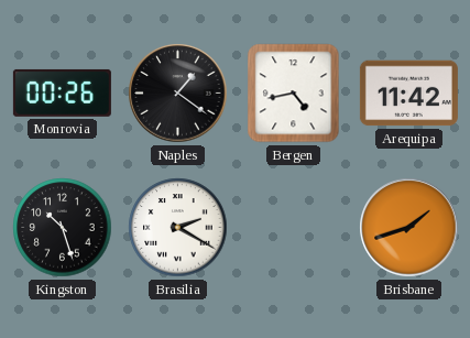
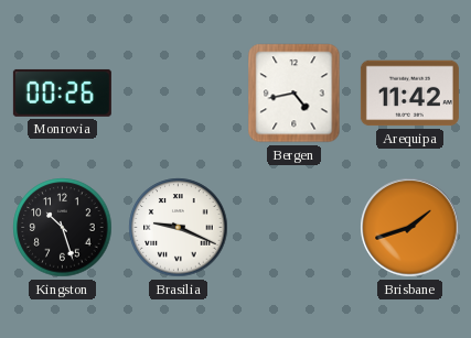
Naples: 1:21 -> none (178, 94)
Brasilia: 2:20 -> 9:19 (179, 228)
